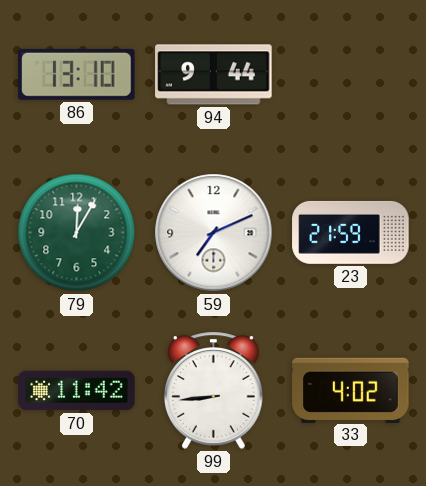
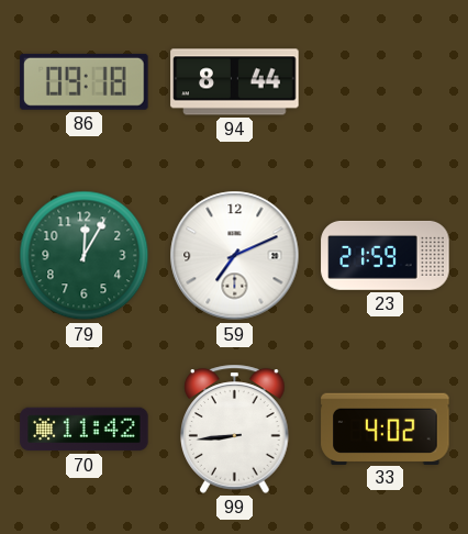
86: 13:10 -> 09:18 (85, 81)
94: 9:44 -> 8:44 (235, 82)
